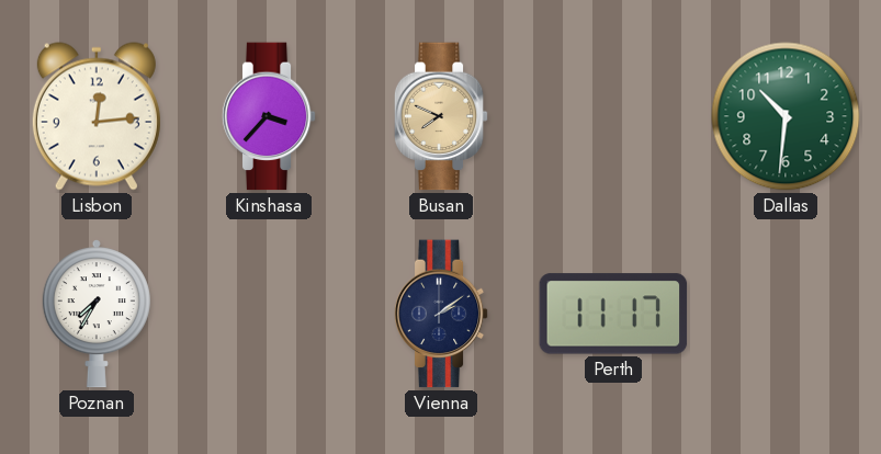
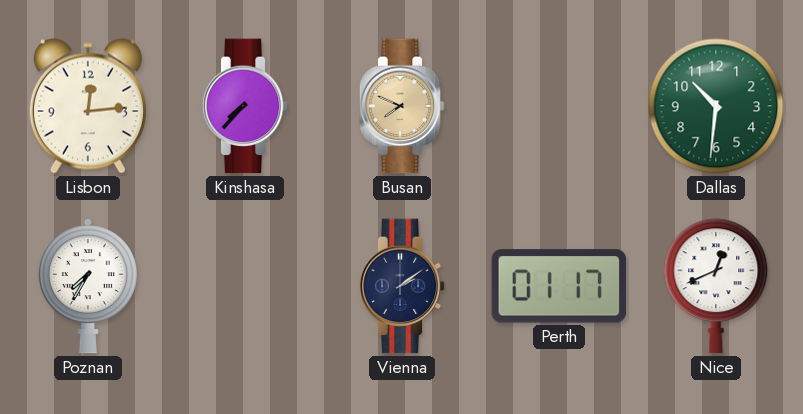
Kinshasa: 3:37 -> 7:37 (245, 106)
Perth: 11:17 -> 01:17 (559, 286)
Nice: none -> 12:41 (716, 286)
